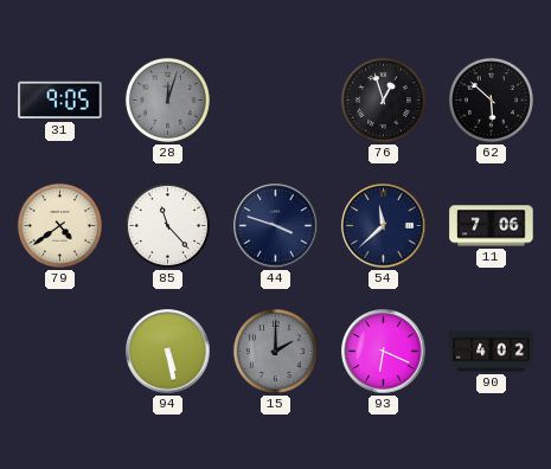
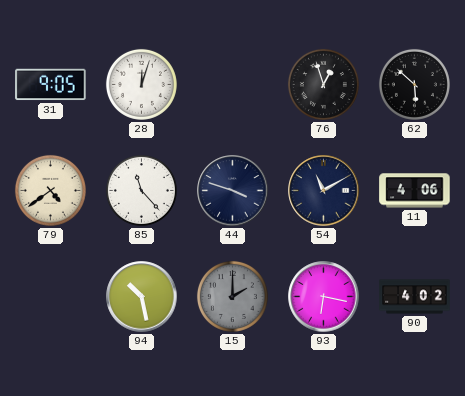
28 dial: grey -> white (141, 84)
54: 11:38 -> 11:10 (324, 191)
11: 7:06 -> 4:06 (415, 191)
94: 5:28 -> 10:28 (142, 297)
93: 6:19 -> 6:17 (324, 297)
